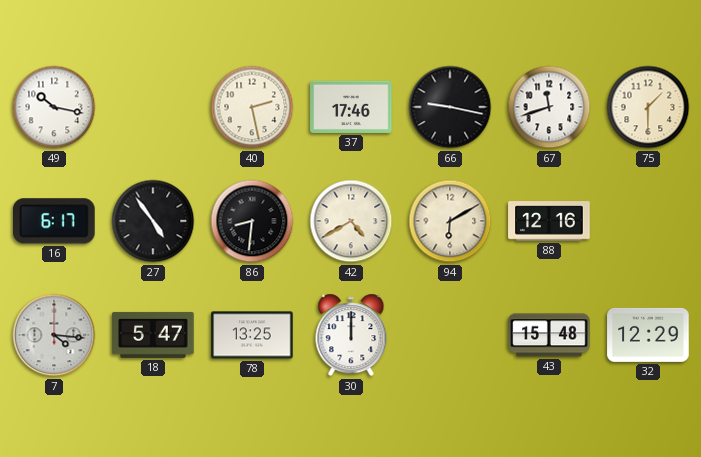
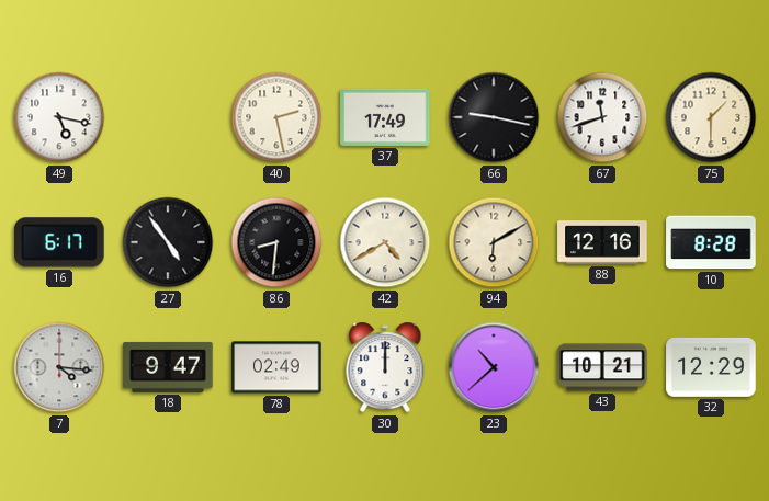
49: 10:17 -> 5:17 (59, 117)
37: 17:46 -> 17:49 (385, 117)
10: none -> 8:28 (711, 242)
18: 5:47 -> 9:47 (168, 367)
78: 13:25 -> 02:49 (276, 367)
23: none -> 10:38 (494, 367)
43: 15:48 -> 10:21 (602, 367)
